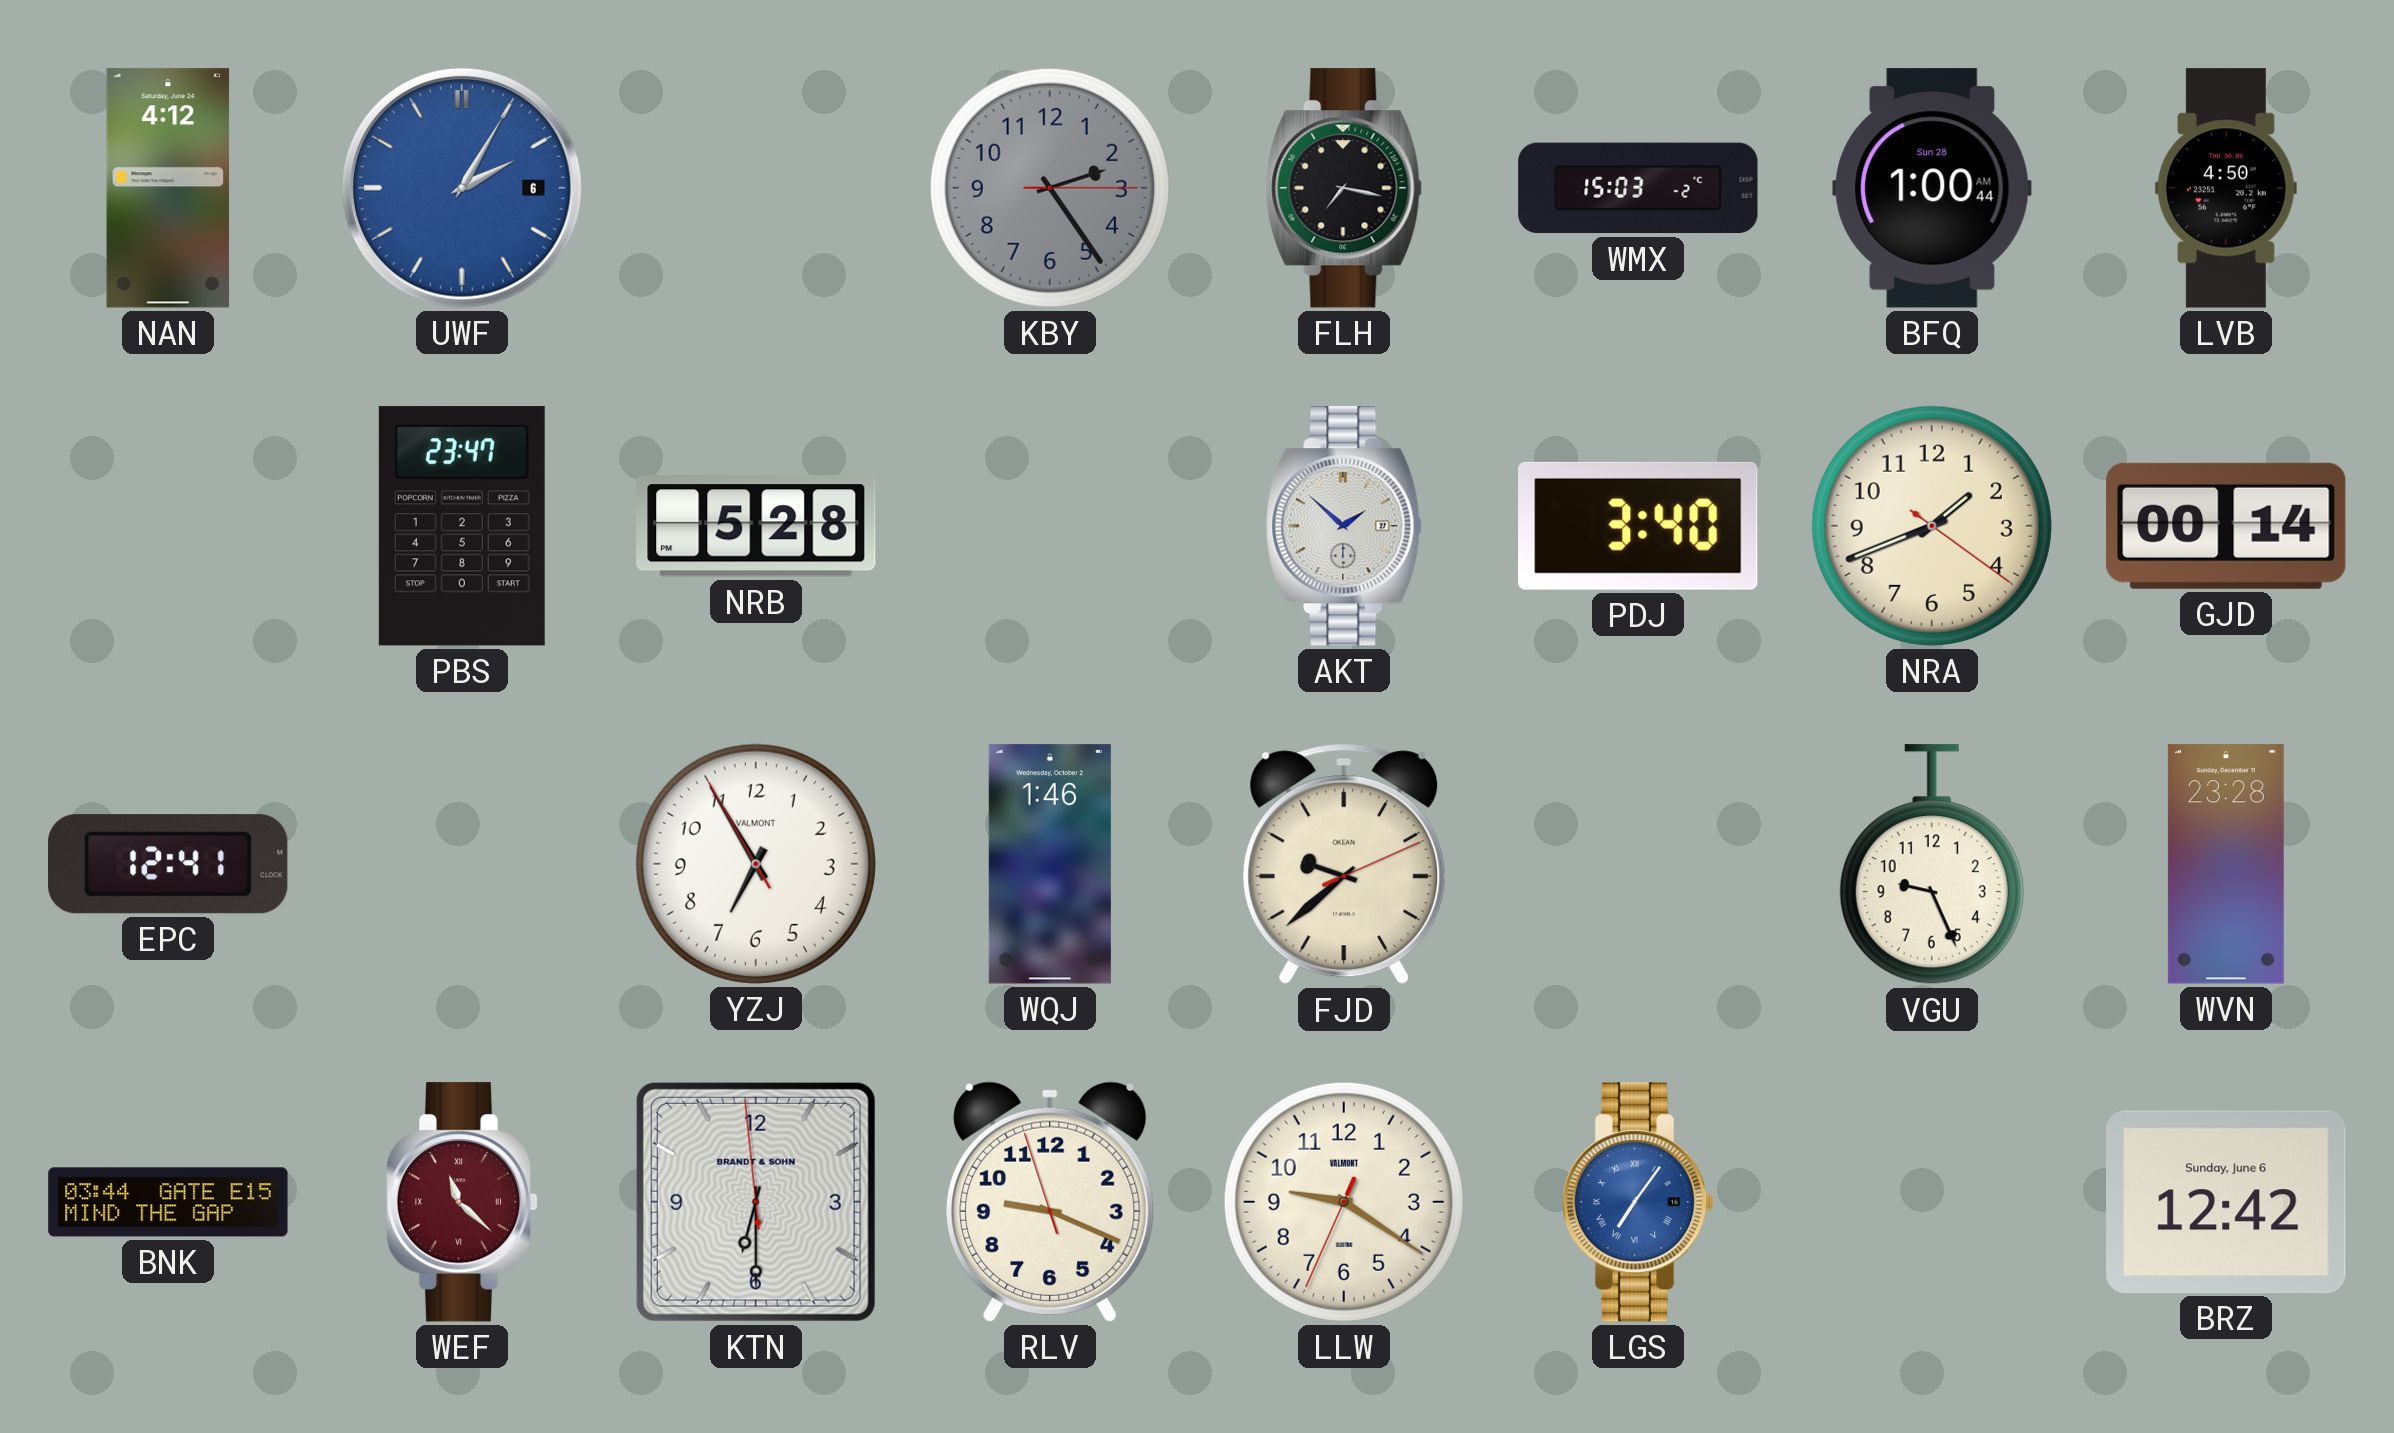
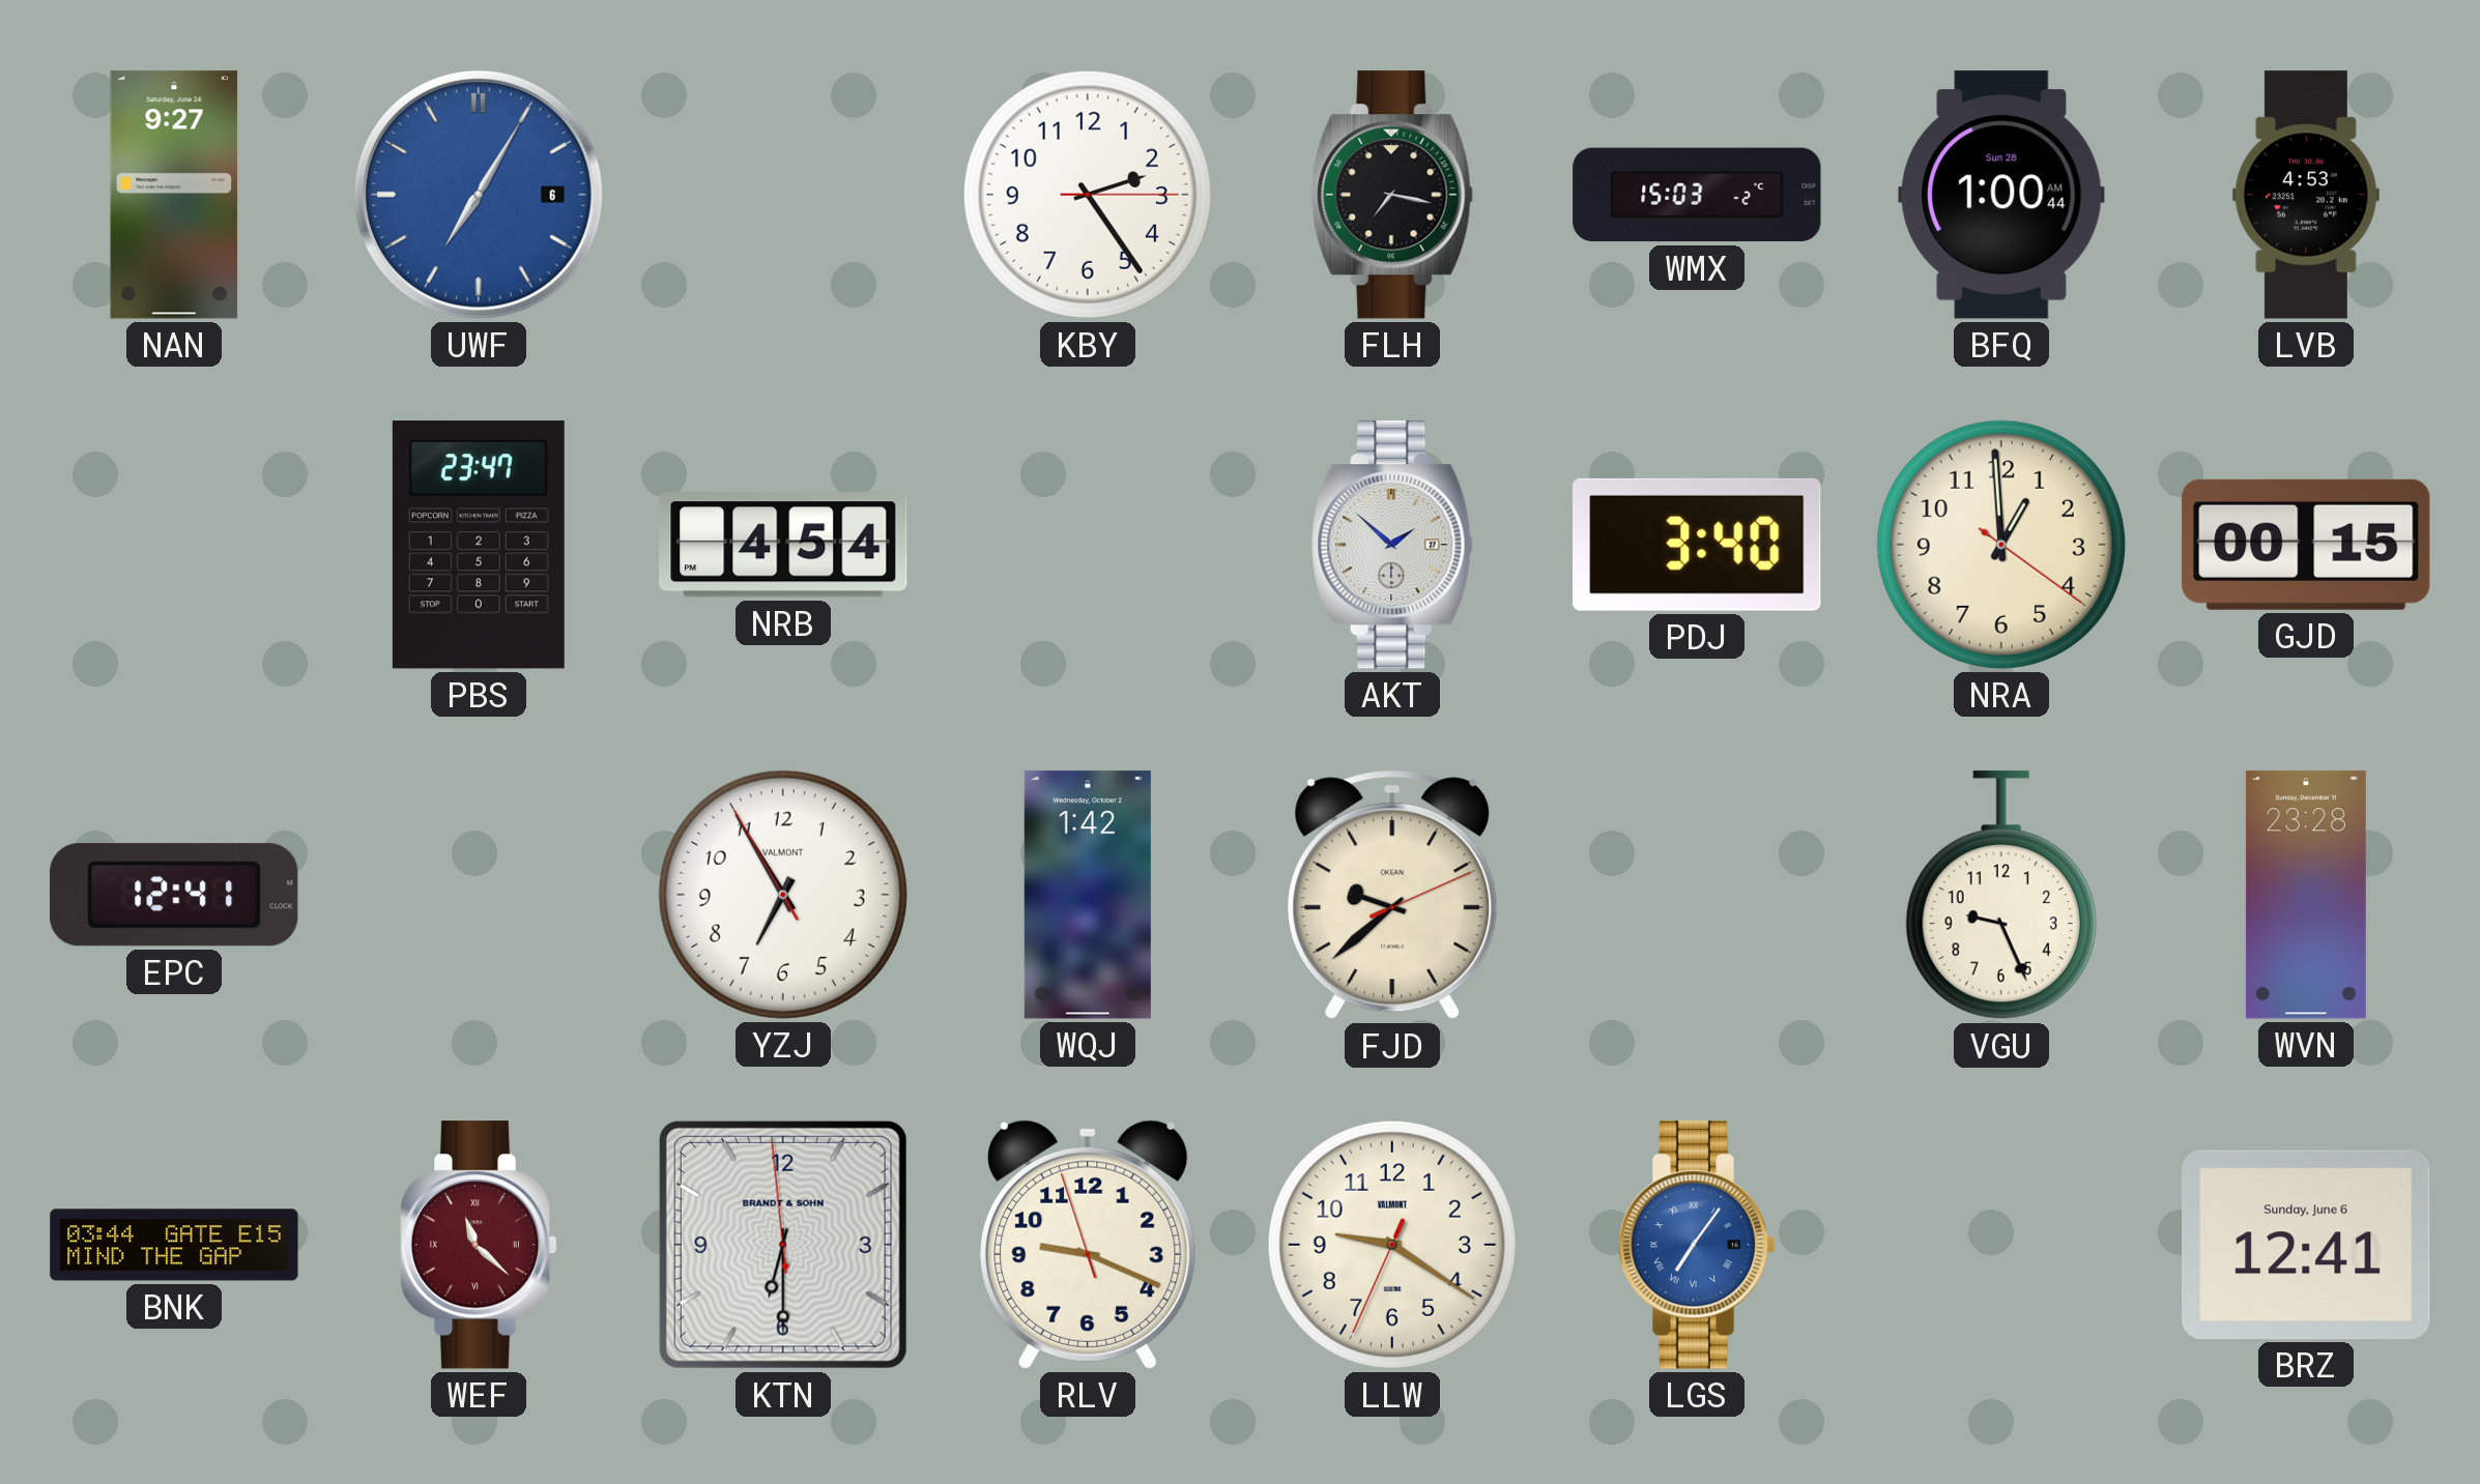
NAN: 4:12 -> 9:27 (174, 195)
UWF: 2:05 -> 7:05 (479, 195)
KBY dial: grey -> white (1088, 195)
LVB: 4:50 -> 4:53 (2306, 195)
NRB: 5:28 -> 4:54 (783, 545)
NRA: 1:41 -> 12:59 (2001, 545)
GJD: 00:14 -> 00:15 (2306, 545)
WQJ: 1:46 -> 1:42 (1088, 895)
BRZ: 12:42 -> 12:41 (2306, 1245)
